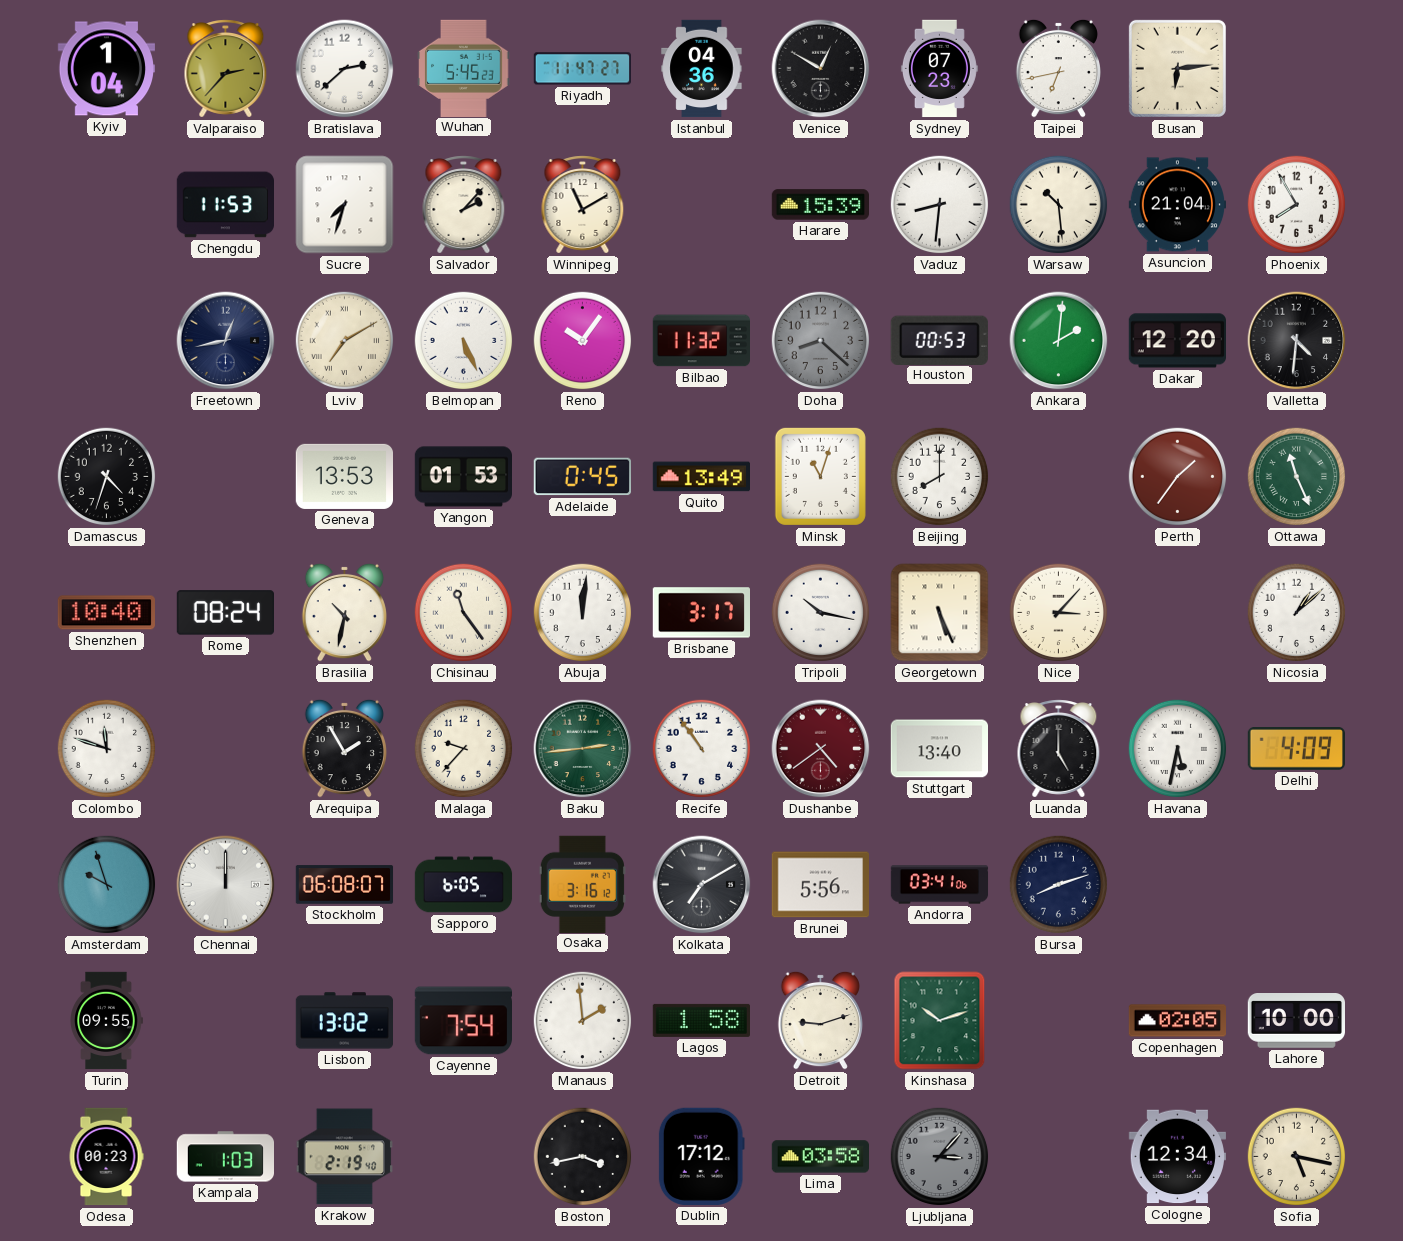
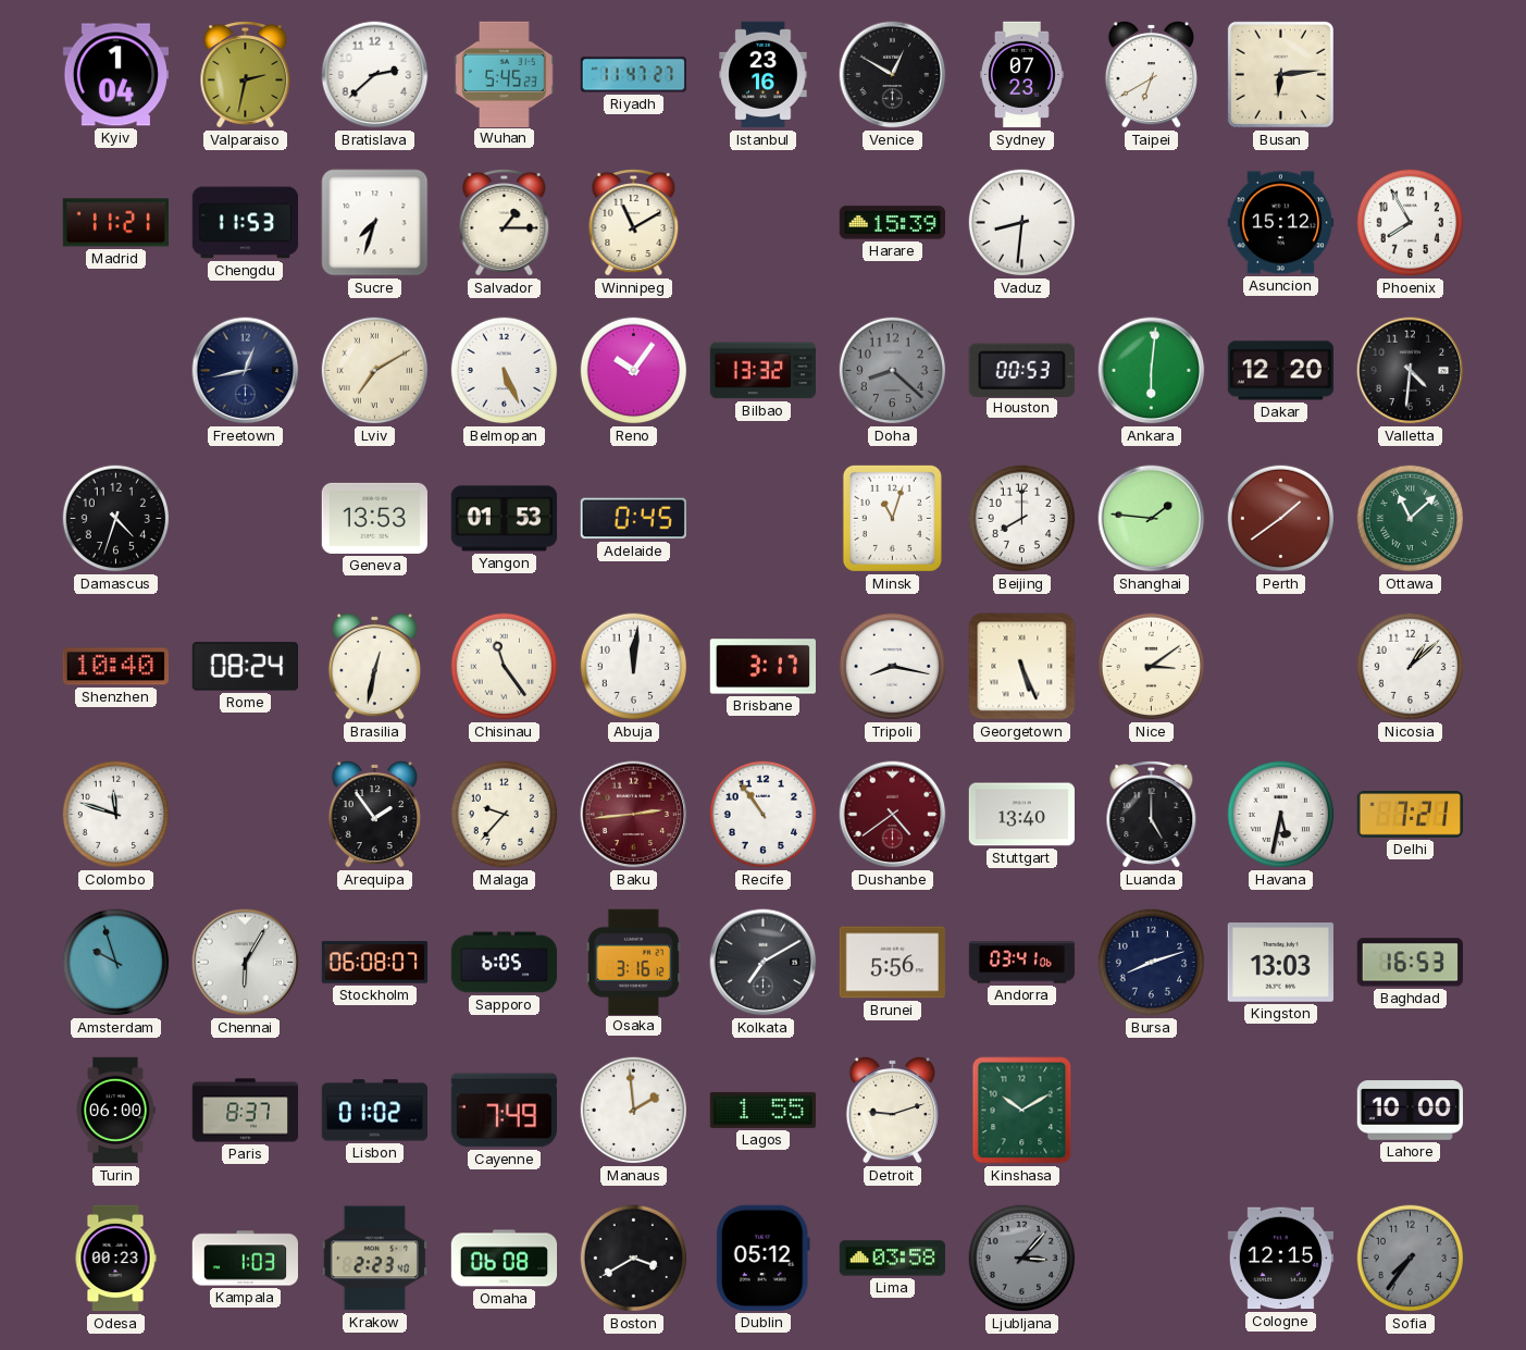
Valparaiso: 2:37 -> 2:32 (246, 75)
Istanbul: 04:36 -> 23:16 (764, 75)
Taipei: 6:43 -> 6:40 (1151, 74)
Madrid: none -> 11:21 (115, 223)
Salvador: 2:07 -> 1:15 (505, 223)
Warsaw: 10:29 -> none (1059, 205)
Asuncion: 21:04 -> 15:12 (1280, 223)
Bilbao: 11:32 -> 13:32 (762, 371)
Ankara: 2:01 -> 6:01 (1152, 371)
Quito: 13:49 -> none (701, 477)
Shanghai: none -> 1:46 (1152, 519)
Perth: 1:36 -> 1:39 (1281, 519)
Ottawa: 11:26 -> 11:08 (1411, 519)
Brasilia: 10:32 -> 12:32 (374, 666)
Tripoli: 10:17 -> 8:17 (893, 667)
Nice: 3:07 -> 3:09 (1152, 667)
Arequipa: 1:55 -> 1:54 (374, 814)
Baku dial: green -> burgundy (634, 815)
Delhi: 4:09 -> 7:21 (1410, 815)
Chennai: 12:00 -> 6:05 (246, 963)
Kingston: none -> 13:03 (1280, 963)
Baghdad: none -> 16:53 (1410, 963)
Turin: 09:55 -> 06:00 (115, 1111)
Paris: none -> 8:37 (246, 1111)
Lisbon: 13:02 -> 01:02 (375, 1111)
Cayenne: 7:54 -> 7:49 (504, 1111)
Lagos: 1:58 -> 1:55 (762, 1110)
Kinshasa: 10:12 -> 10:10 (1022, 1111)
Copenhagen: 02:05 -> none (1177, 1021)
Krakow: 2:19 -> 2:23 (374, 1259)
Omaha: none -> 06:08 (505, 1259)
Boston: 3:43 -> 3:40 (634, 1259)
Dublin: 17:12 -> 05:12 (762, 1258)
Cologne: 12:34 -> 12:15 (1280, 1259)
Sofia: 5:17 -> 7:36 (1411, 1259)
Sofia dial: cream -> grey (1411, 1259)
